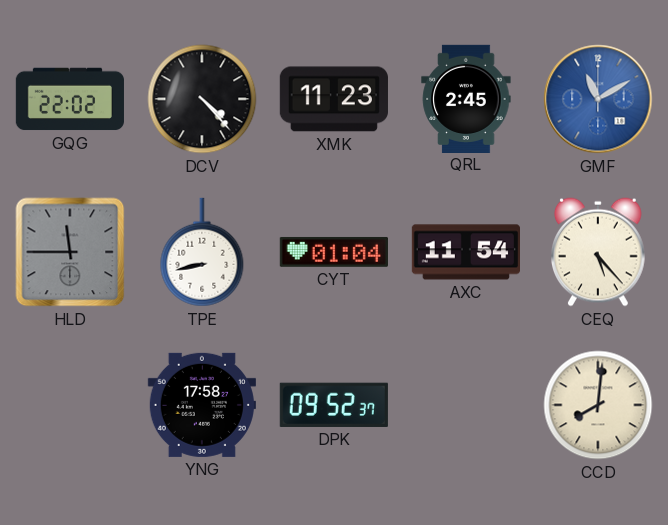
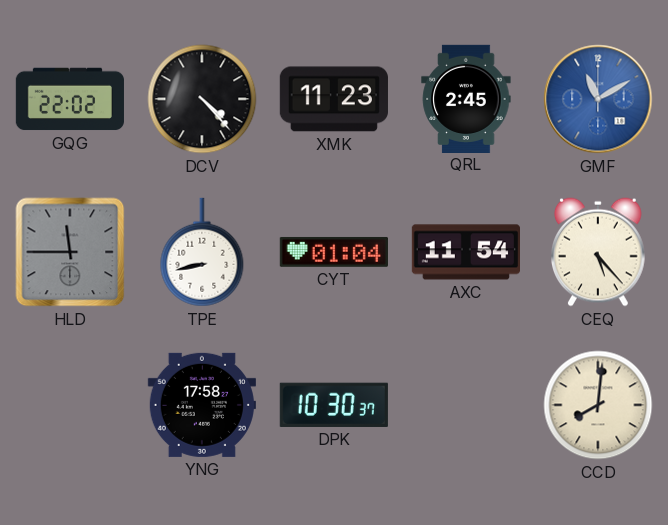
DPK: 09:52 -> 10:30 (334, 405)
